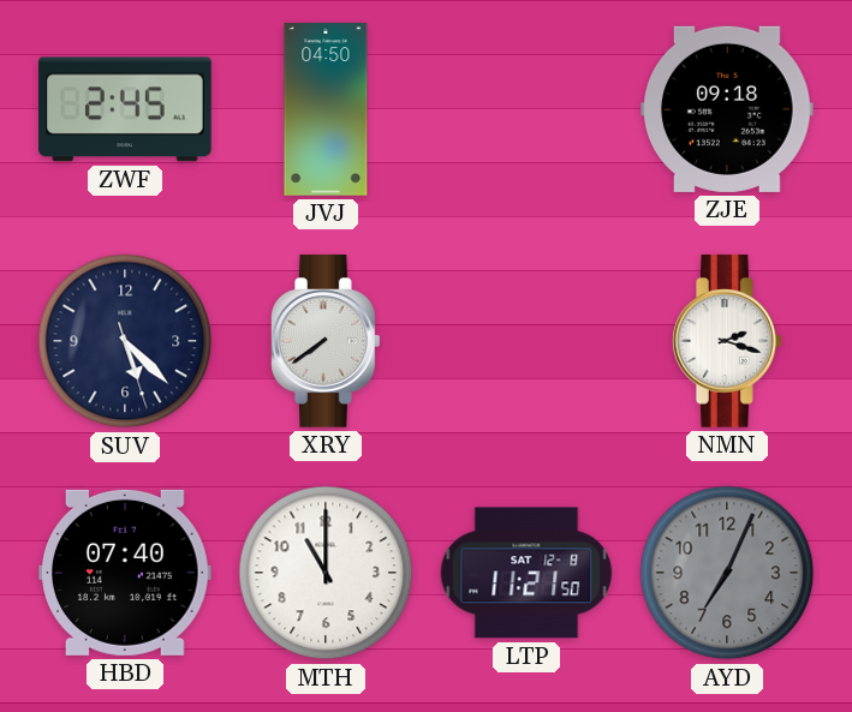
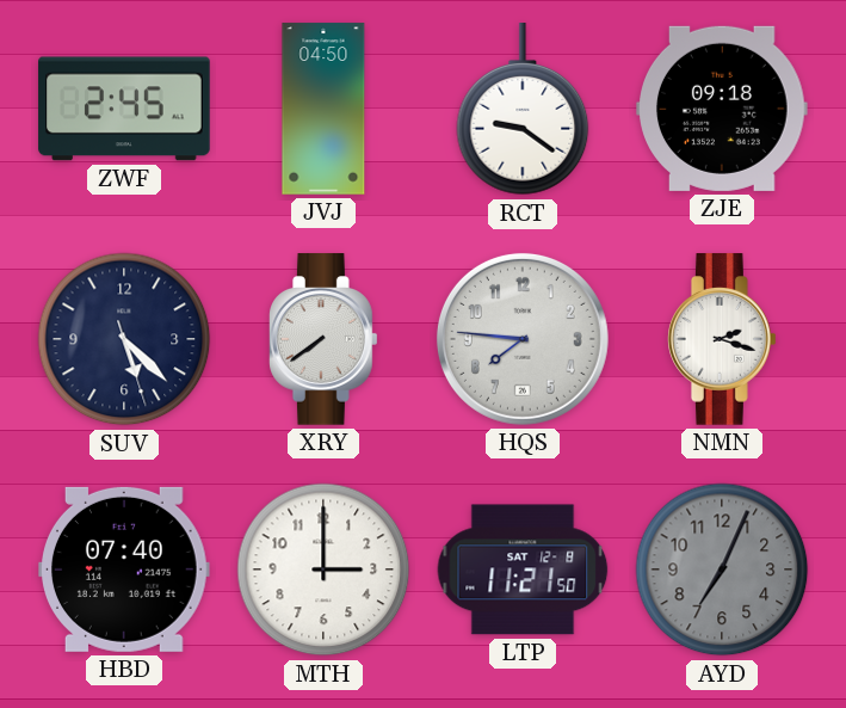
RCT: none -> 9:21 (523, 110)
HQS: none -> 7:46 (523, 339)
MTH: 11:00 -> 3:00 (323, 570)
